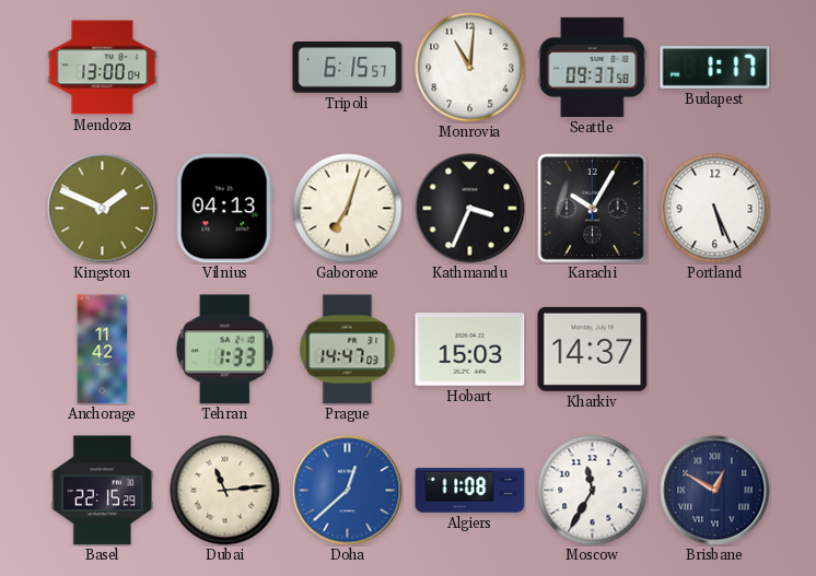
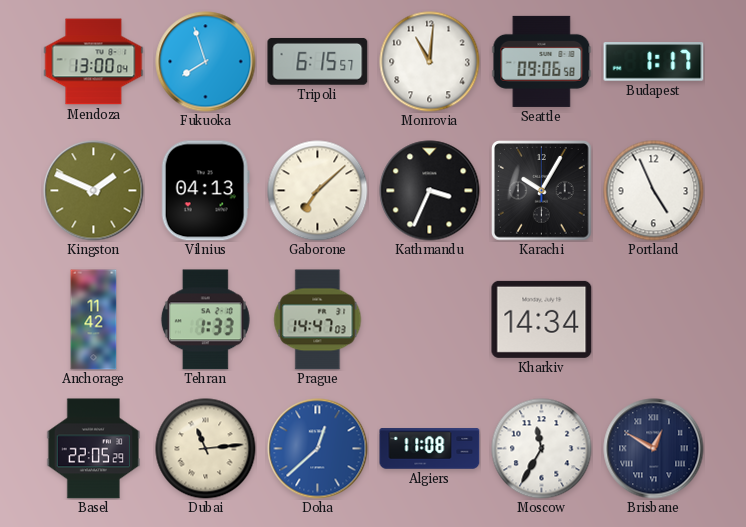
Fukuoka: none -> 7:57 (206, 62)
Seattle: 09:37 -> 09:06 (542, 61)
Gaborone: 7:03 -> 7:08 (318, 191)
Portland: 5:26 -> 4:56 (654, 191)
Hobart: 15:03 -> none (470, 350)
Kharkiv: 14:37 -> 14:34 (542, 319)
Basel: 22:15 -> 22:05 (94, 449)
